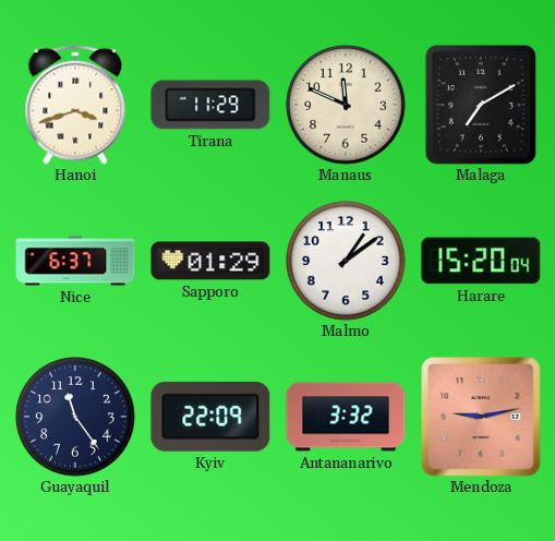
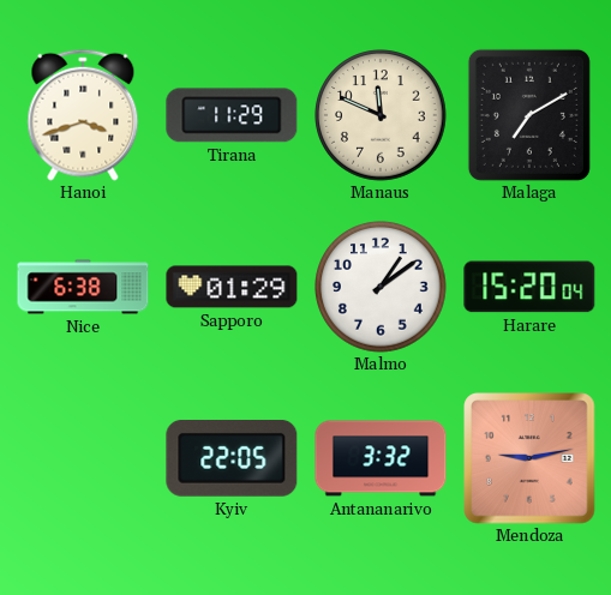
Nice: 6:37 -> 6:38 (83, 287)
Guayaquil: 11:24 -> none (75, 417)
Kyiv: 22:09 -> 22:05 (232, 458)
